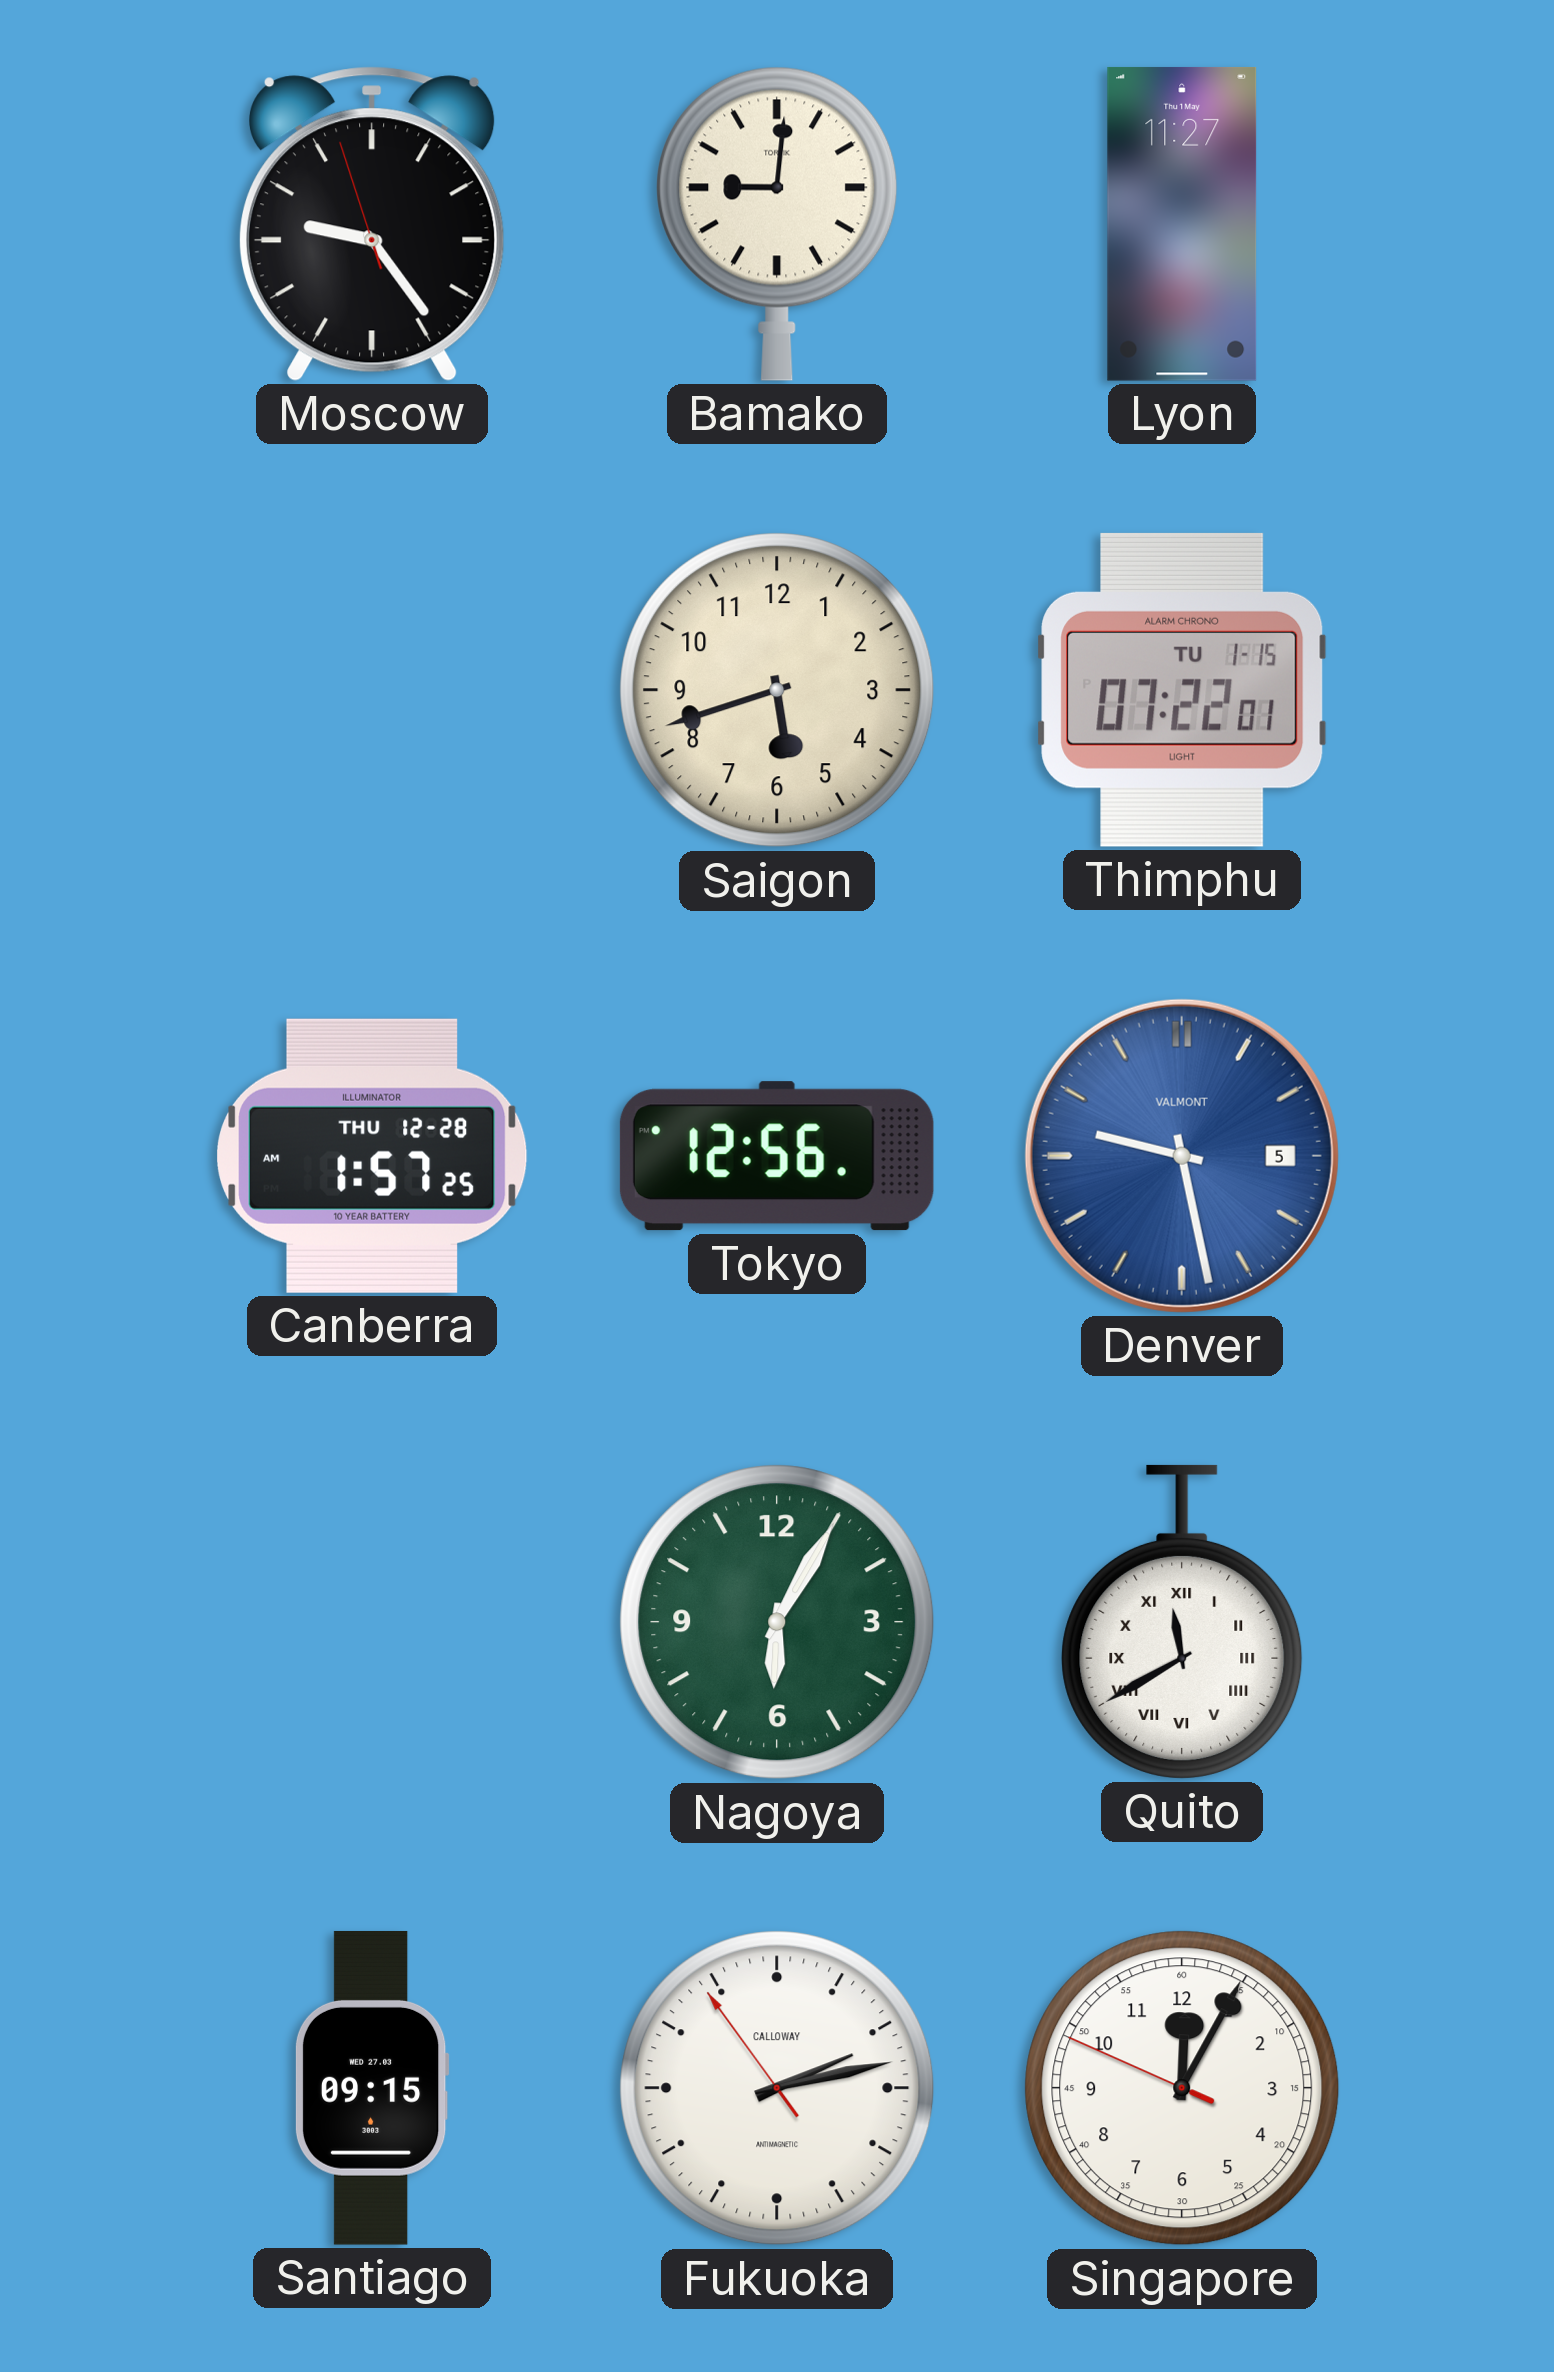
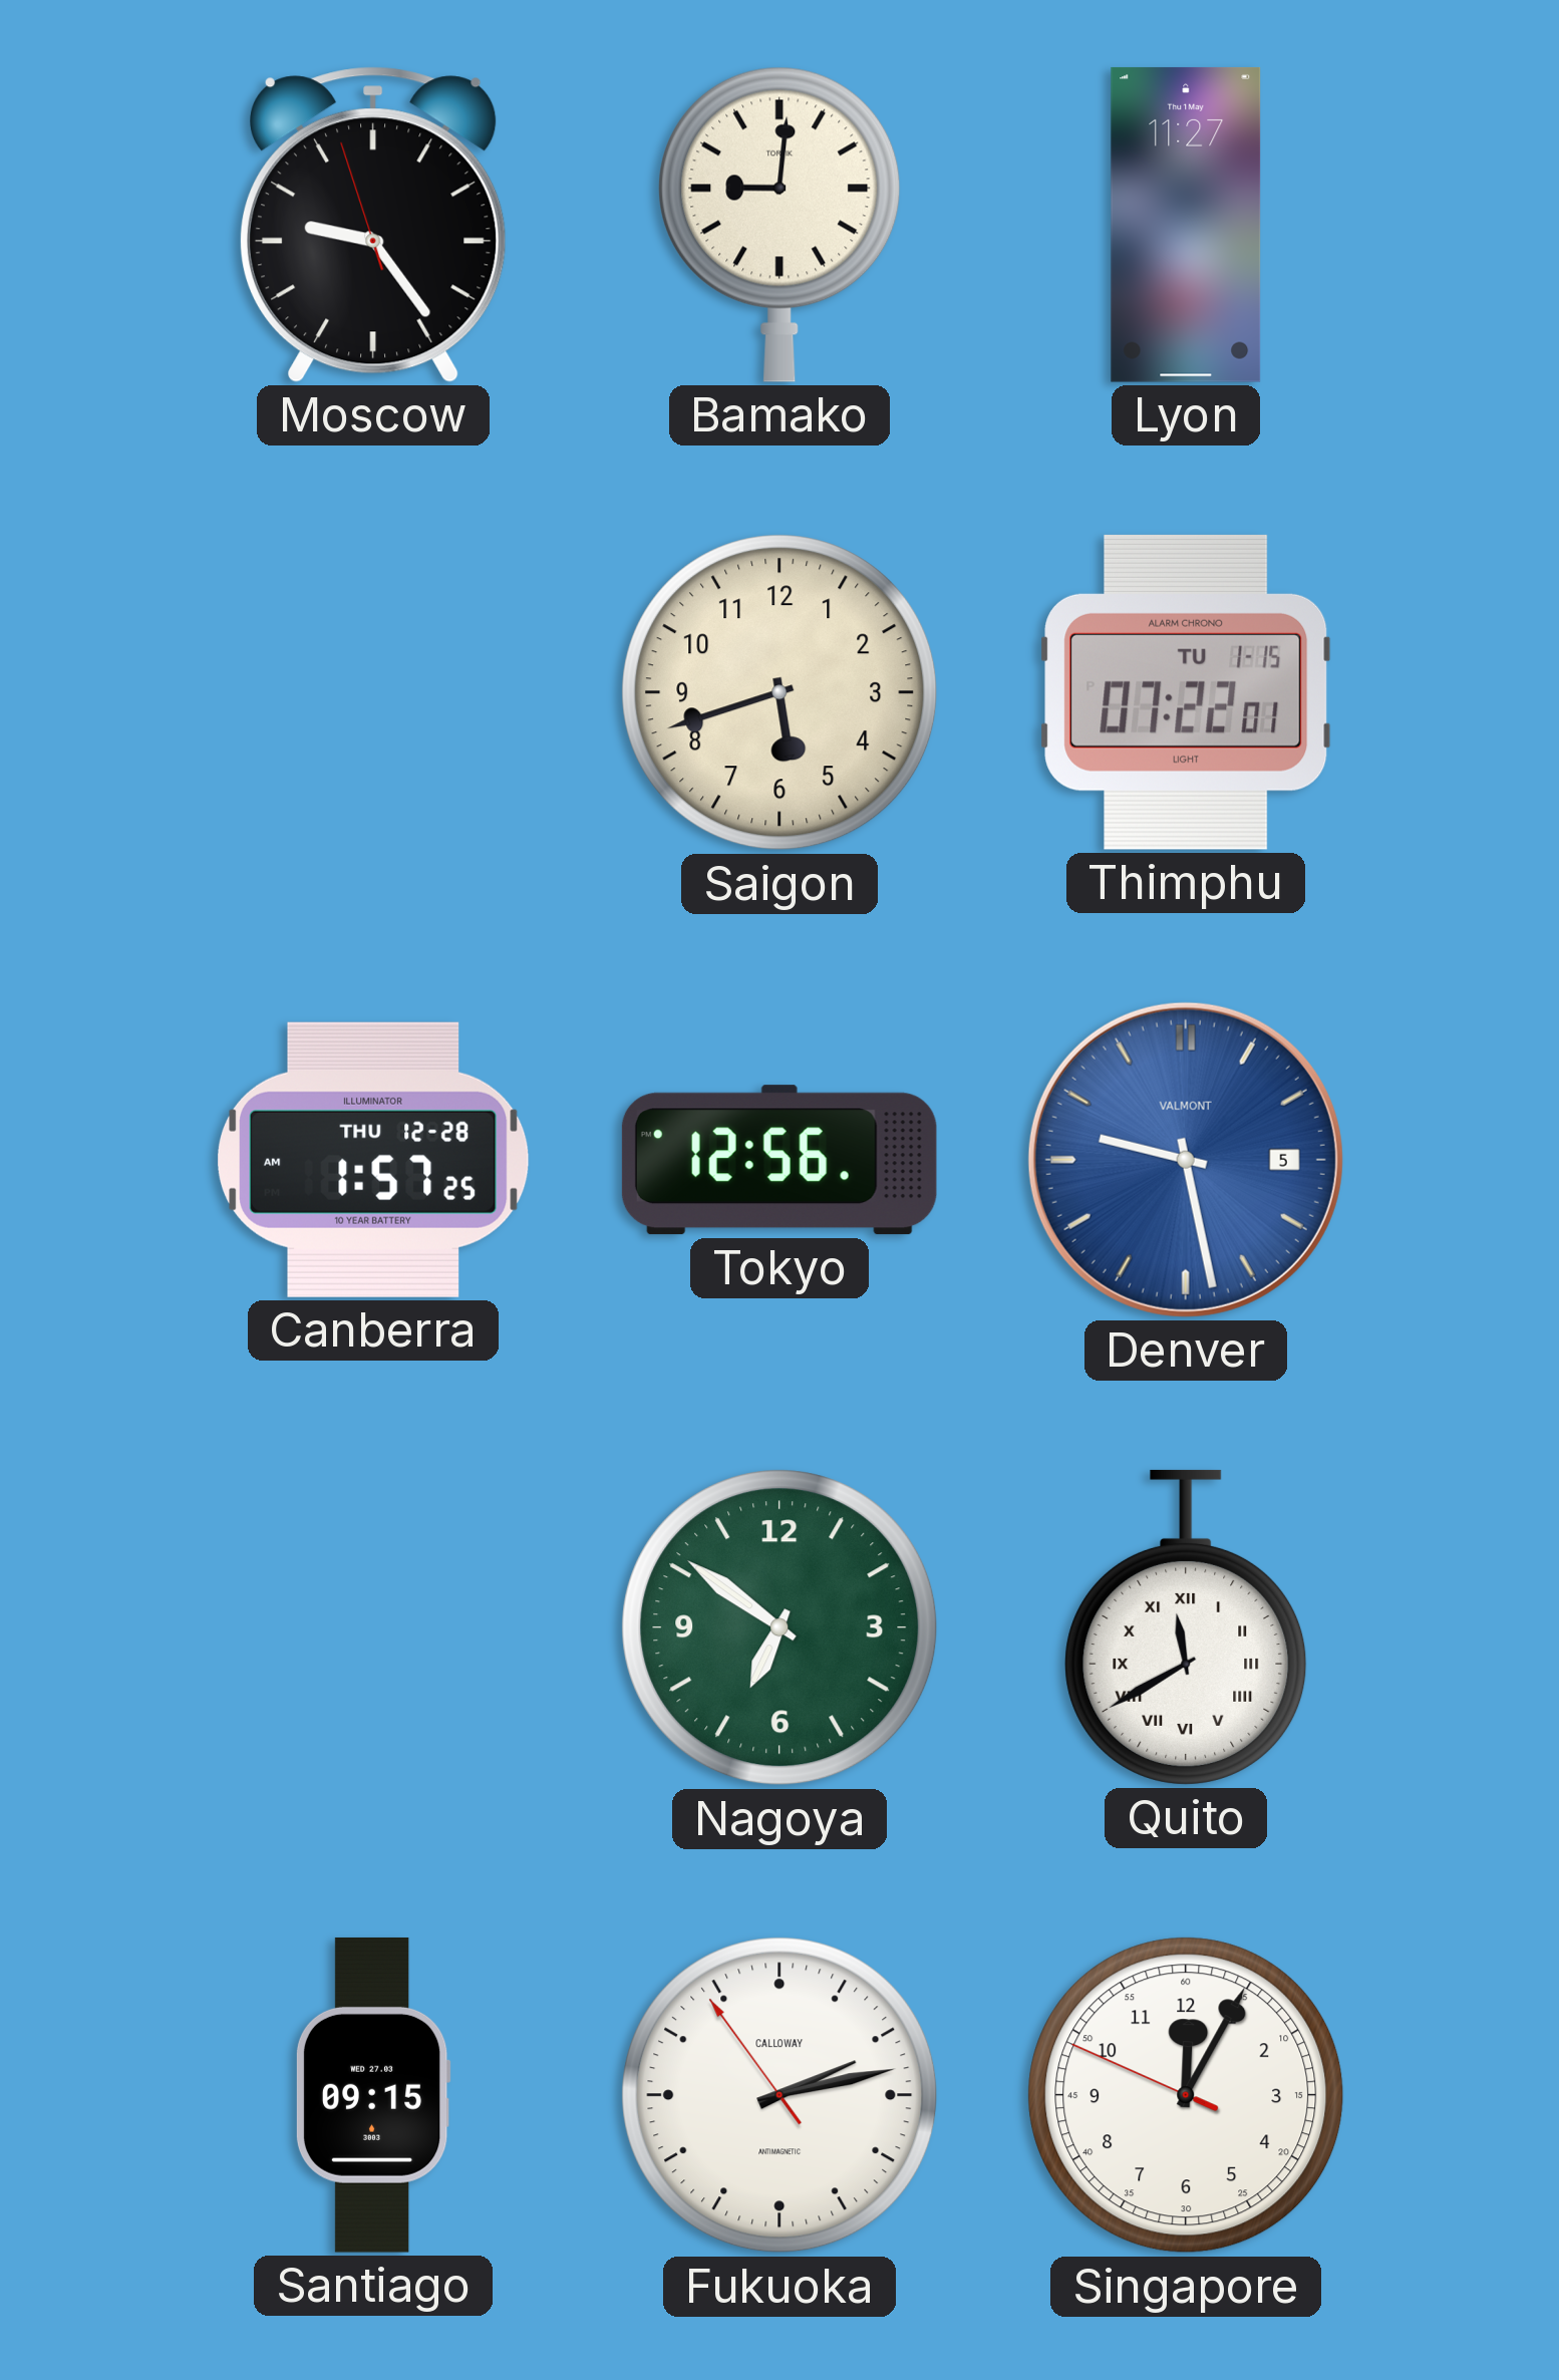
Nagoya: 6:05 -> 6:51 (779, 1627)
